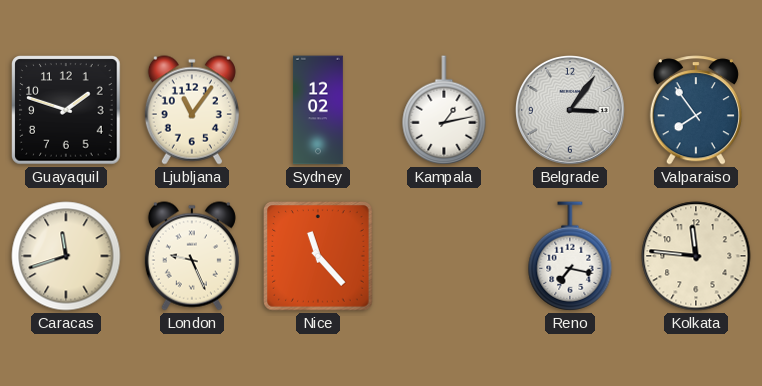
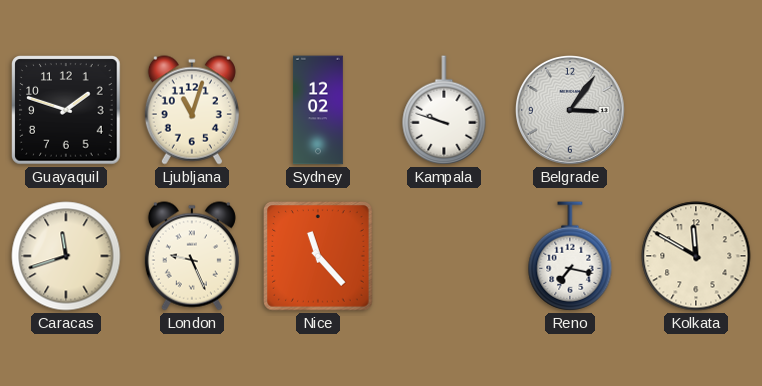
Ljubljana: 11:06 -> 11:03 (192, 110)
Kampala: 1:13 -> 9:48 (444, 110)
Valparaiso: 7:54 -> none (696, 110)
Kolkata: 11:46 -> 11:50 (696, 256)
